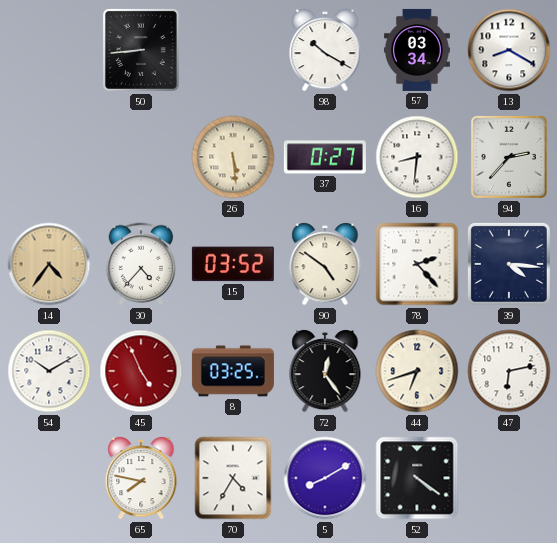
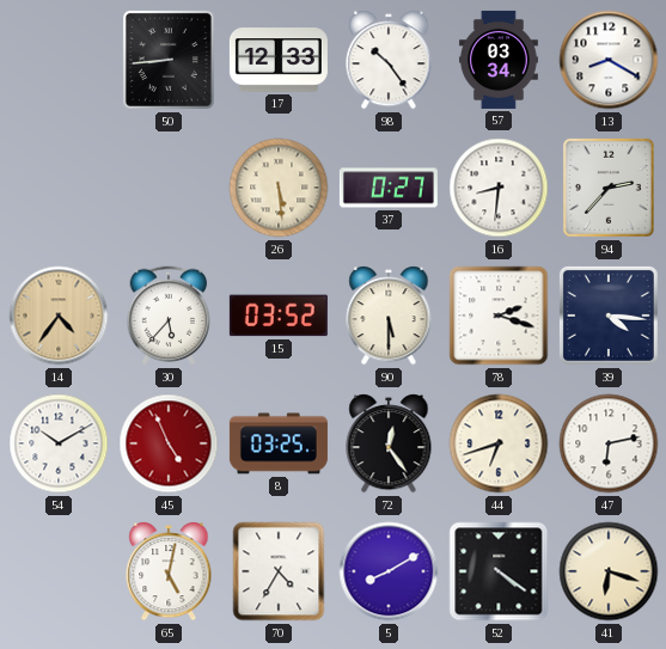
17: none -> 12:33 (279, 60)
98: 10:20 -> 10:24 (389, 61)
30: 4:37 -> 5:37 (169, 316)
90: 4:51 -> 5:30 (389, 317)
78: 2:23 -> 2:18 (499, 316)
65: 7:47 -> 5:02 (169, 573)
41: none -> 6:18 (609, 571)
